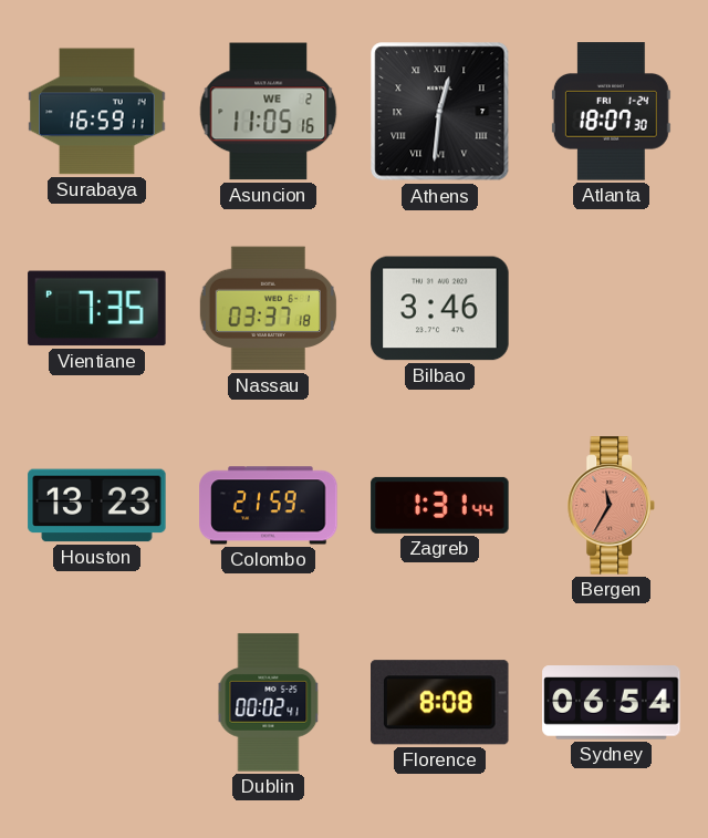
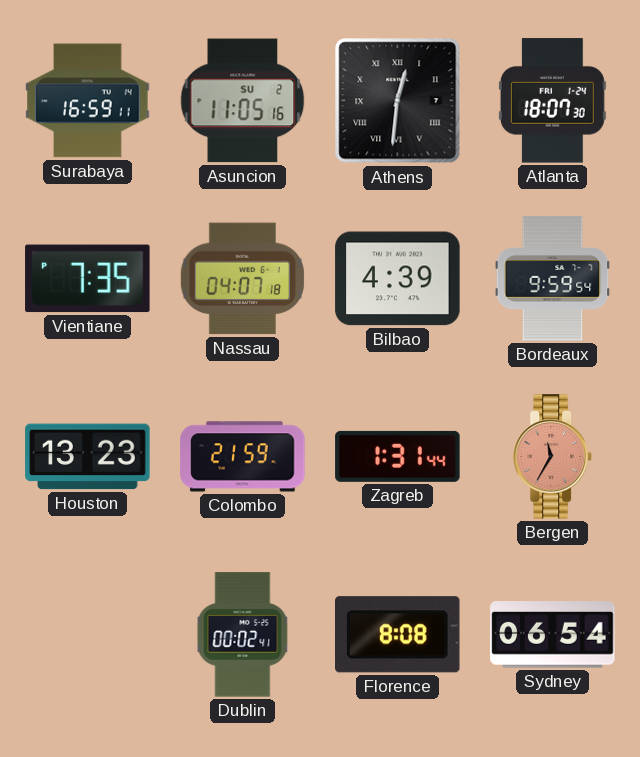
Asuncion date: WE 2 -> SU 2 (243, 101)
Nassau: 03:37 -> 04:07 (242, 279)
Bilbao: 3:46 -> 4:39 (398, 279)
Bordeaux: none -> 9:59 (553, 279)
